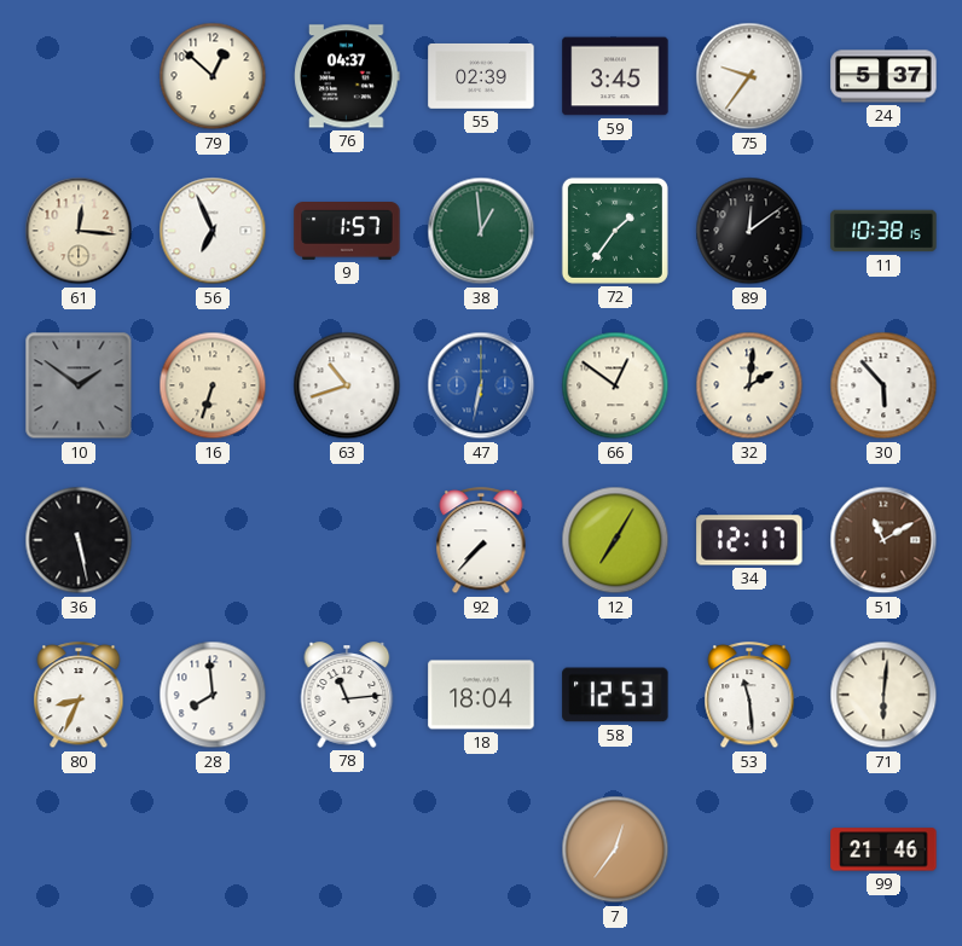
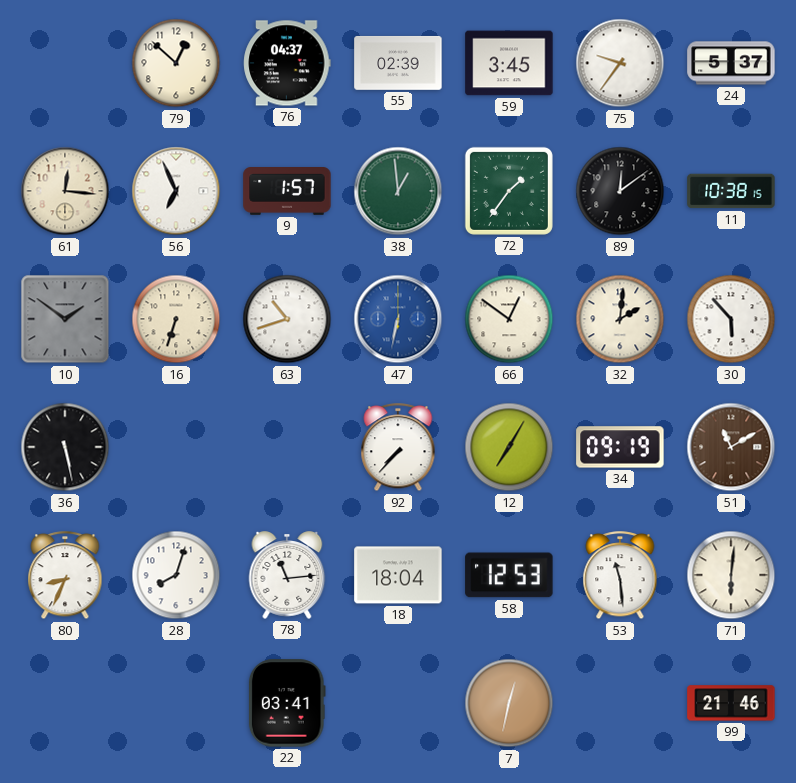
34: 12:17 -> 09:19 (620, 447)
28: 7:59 -> 8:03 (176, 575)
22: none -> 03:41 (287, 703)
7: 12:36 -> 12:32 (509, 703)
